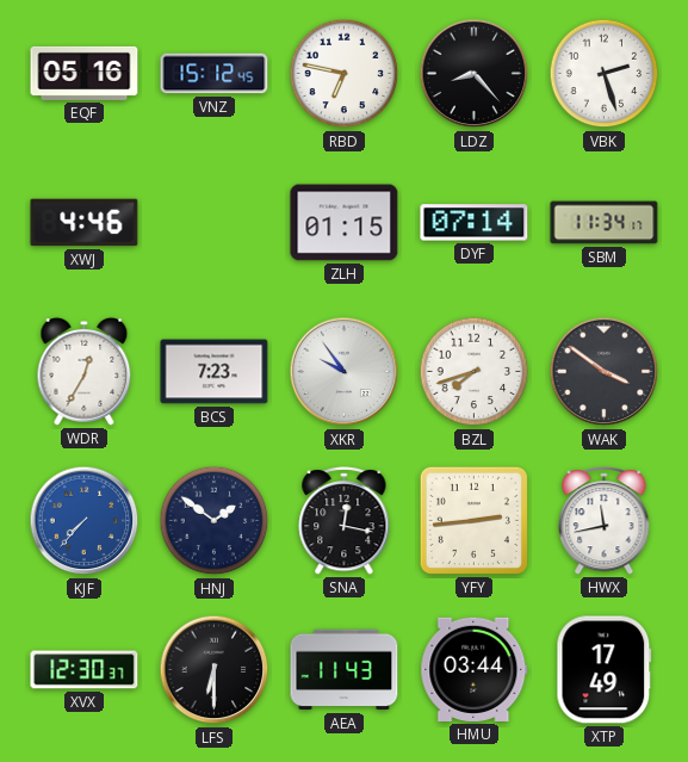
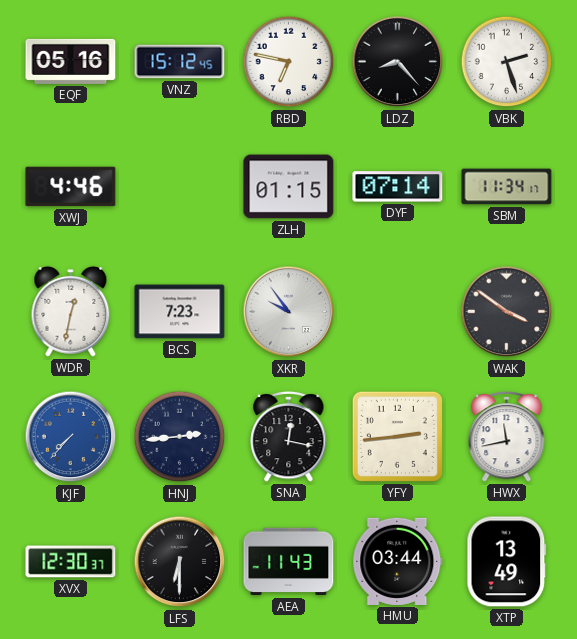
WDR: 12:35 -> 12:32 (71, 311)
BZL: 7:42 -> none (475, 372)
HNJ: 1:51 -> 2:44 (180, 437)
XTP: 17:49 -> 13:49 (507, 562)
